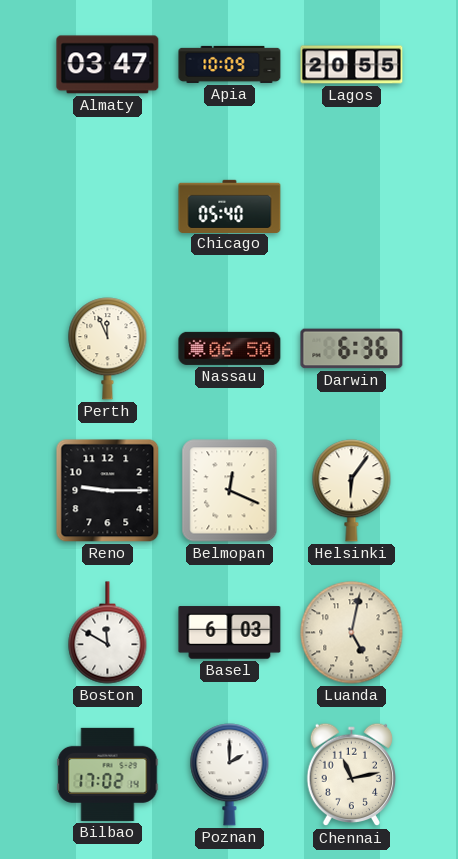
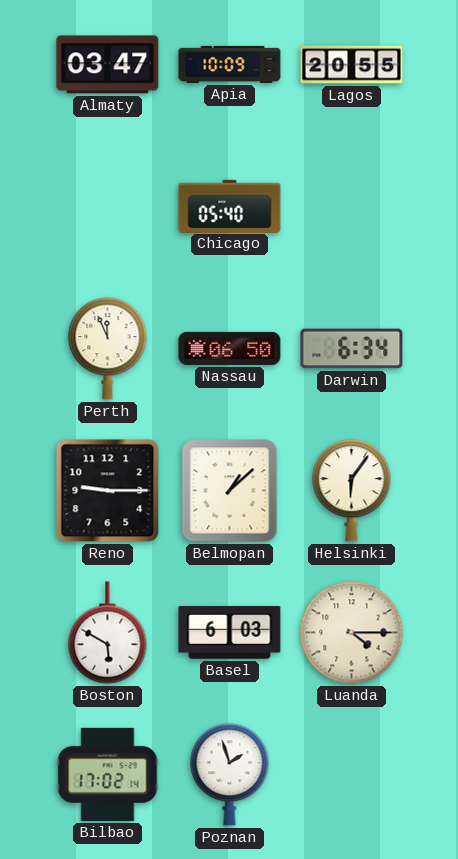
Darwin: 6:36 -> 6:34 (352, 349)
Belmopan: 12:19 -> 1:08 (230, 491)
Boston: 11:50 -> 5:50 (108, 633)
Luanda: 5:02 -> 4:15 (352, 633)
Poznan: 2:00 -> 1:57 (230, 775)
Chennai: 11:13 -> none (352, 775)
